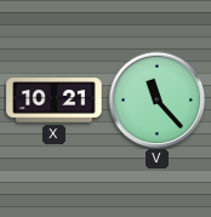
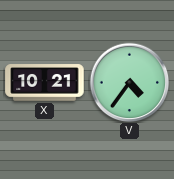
V: 11:23 -> 4:36 (129, 82)
